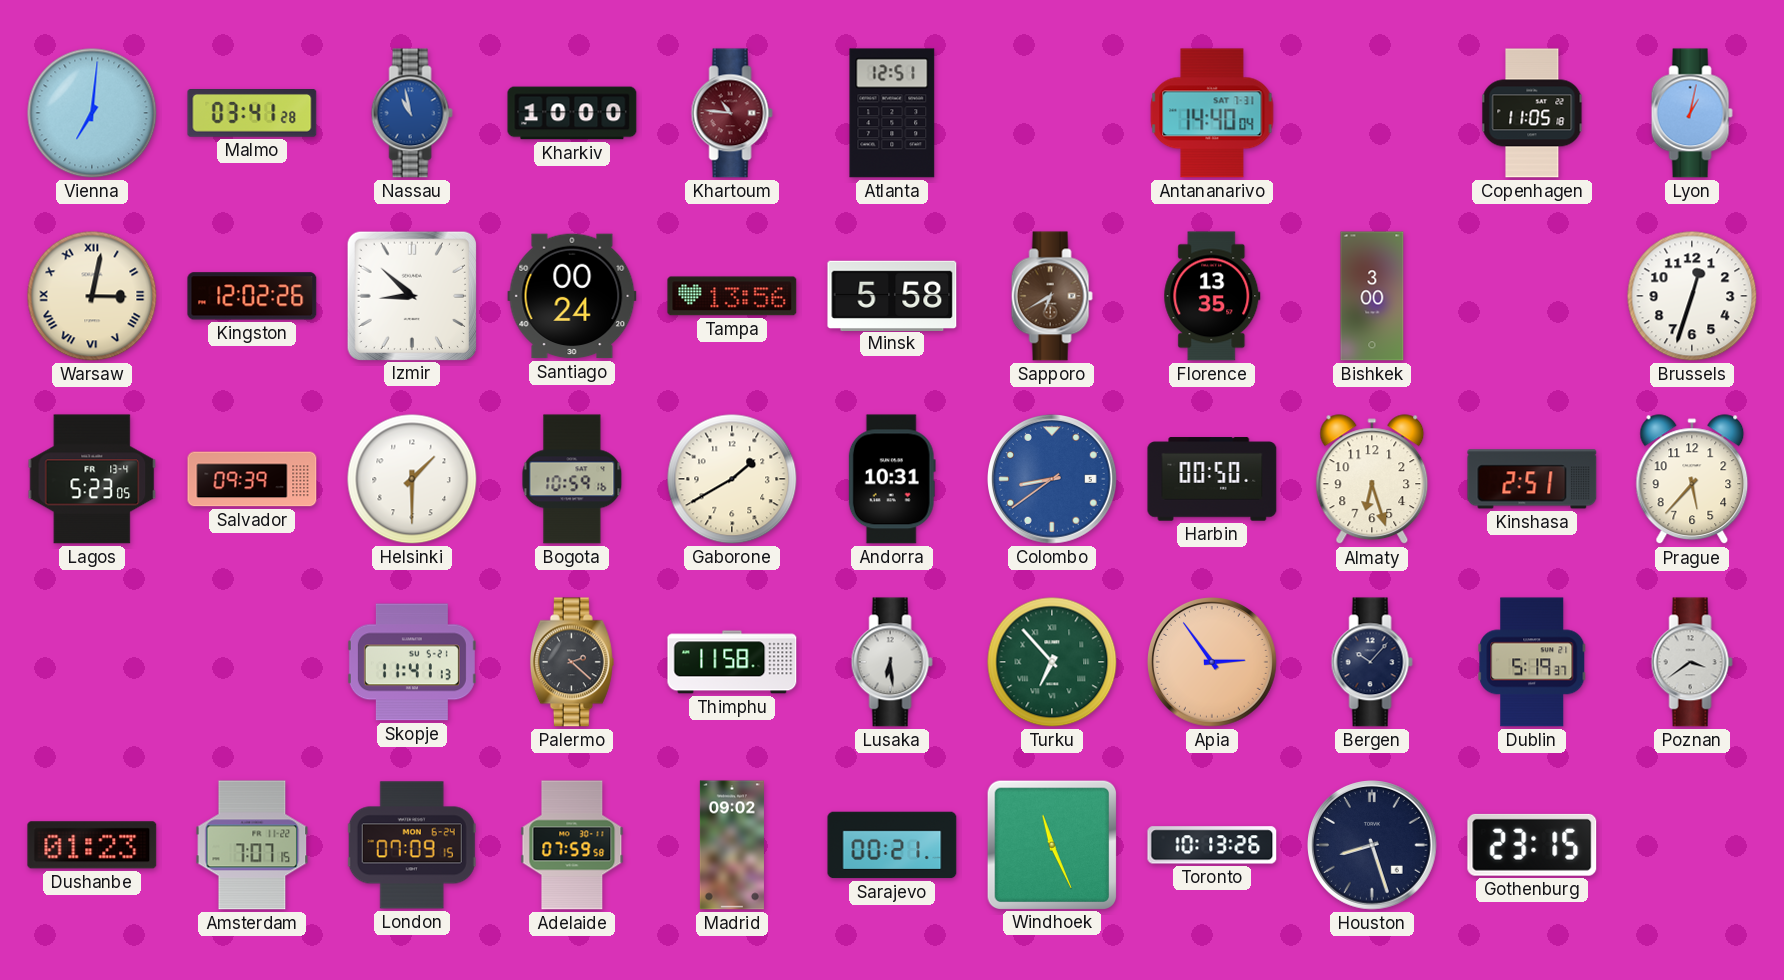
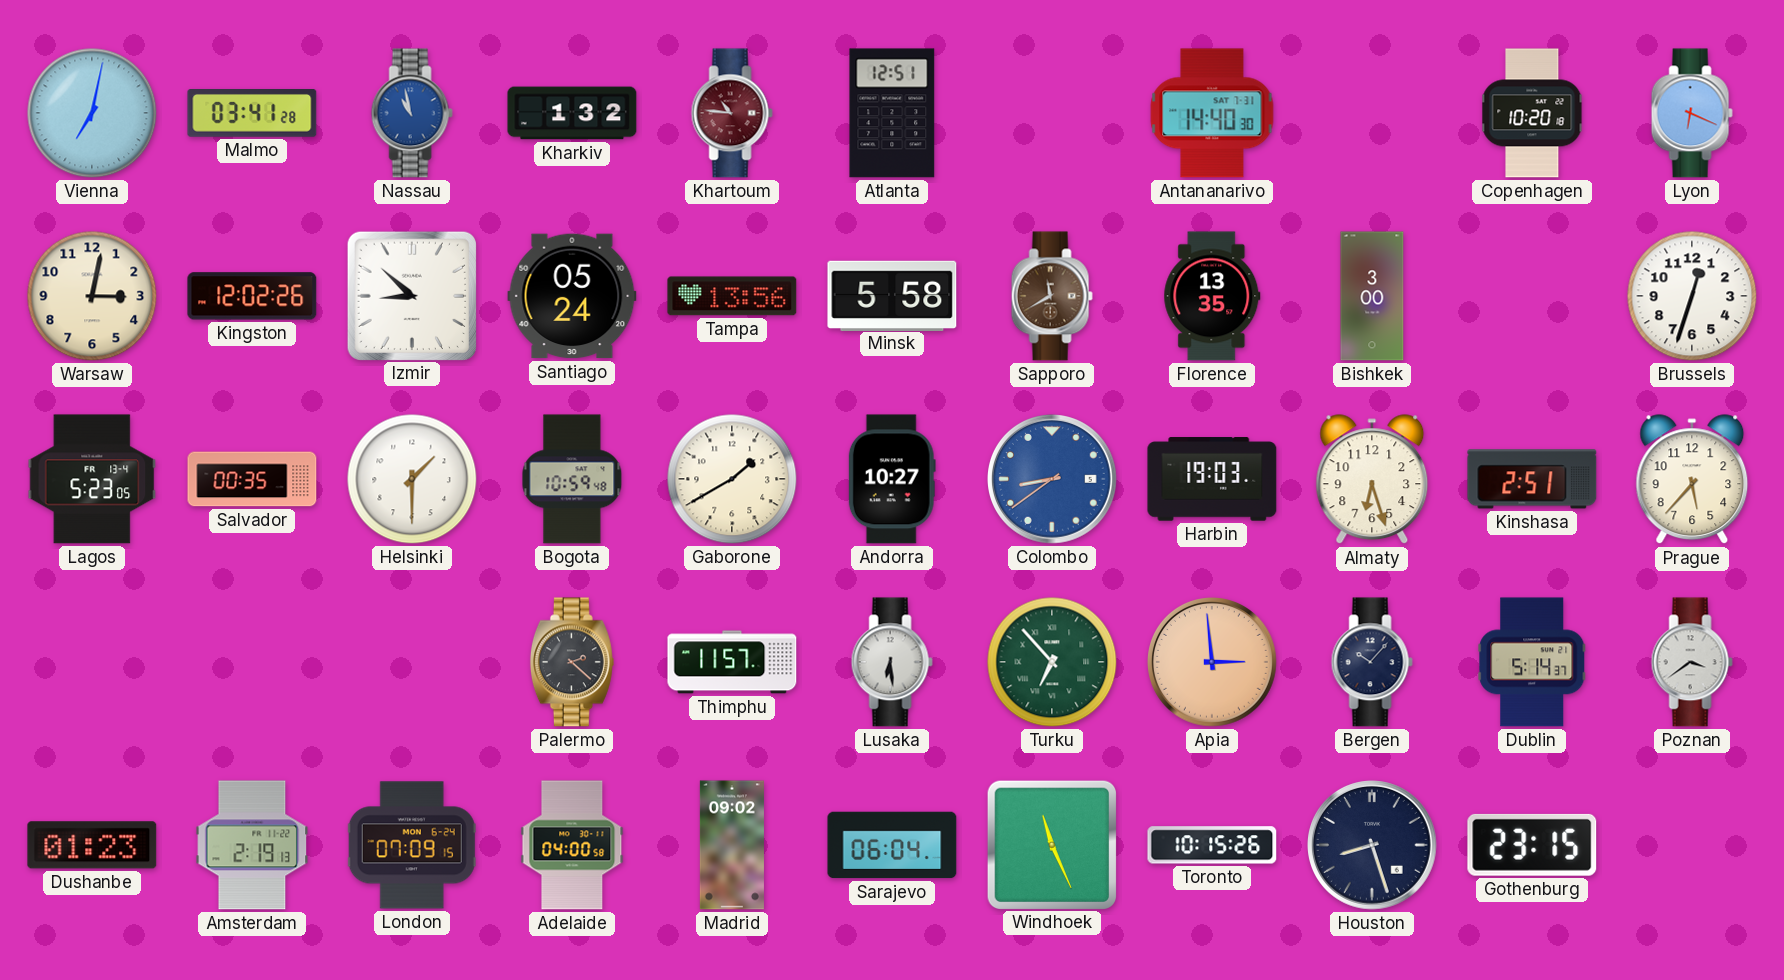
Vienna: 7:01 -> 7:02 (92, 113)
Kharkiv: 10:00 -> 1:32 (572, 113)
Antananarivo: 14:40:04 -> 14:40:30 (1212, 113)
Copenhagen: 11:05 -> 10:20 (1532, 113)
Lyon: 1:02 -> 6:19 (1692, 113)
Warsaw numerals: Roman -> Arabic (92, 296)
Santiago: 00:24 -> 05:24 (572, 296)
Sapporo: 6:40 -> 11:40 (1052, 296)
Salvador: 09:39 -> 00:35 (252, 479)
Bogota: 10:59:16 -> 10:59:48 (572, 479)
Andorra: 10:31 -> 10:27 (892, 479)
Harbin: 00:50 -> 19:03 (1212, 479)
Skopje: 11:41 -> none (412, 662)
Thimphu: 11:58 -> 11:57 (732, 662)
Apia: 2:54 -> 2:59 (1213, 663)
Dublin: 5:19 -> 5:14 (1532, 662)
Amsterdam: 7:07 -> 2:19 (252, 845)
Adelaide: 07:59 -> 04:00 (572, 845)
Sarajevo: 00:21 -> 06:04 (892, 845)
Toronto: 10:13 -> 10:15 (1212, 845)
